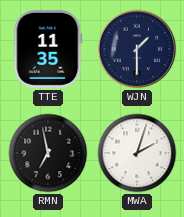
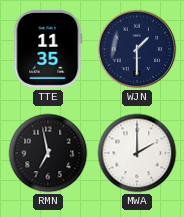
MWA: 2:03 -> 2:00 (137, 153)
